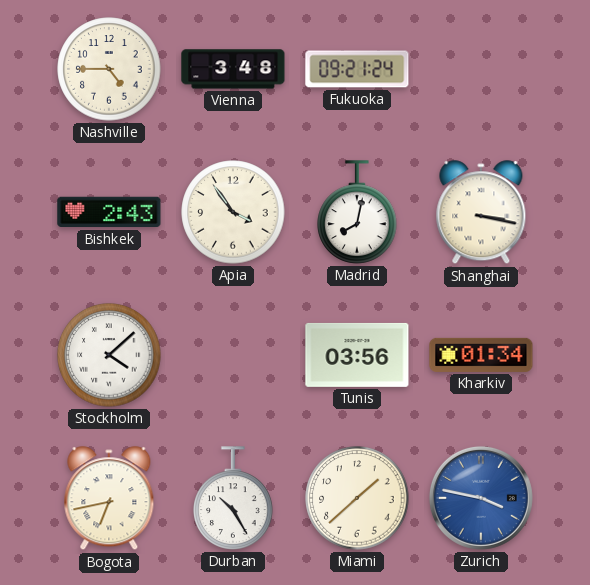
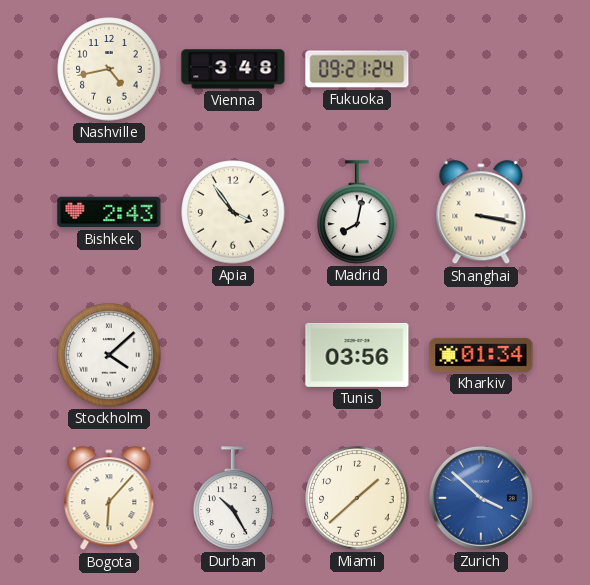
Nashville: 4:45 -> 4:43 (109, 69)
Bogota: 6:43 -> 6:07 (109, 499)
Zurich: 3:47 -> 3:52 (481, 498)
